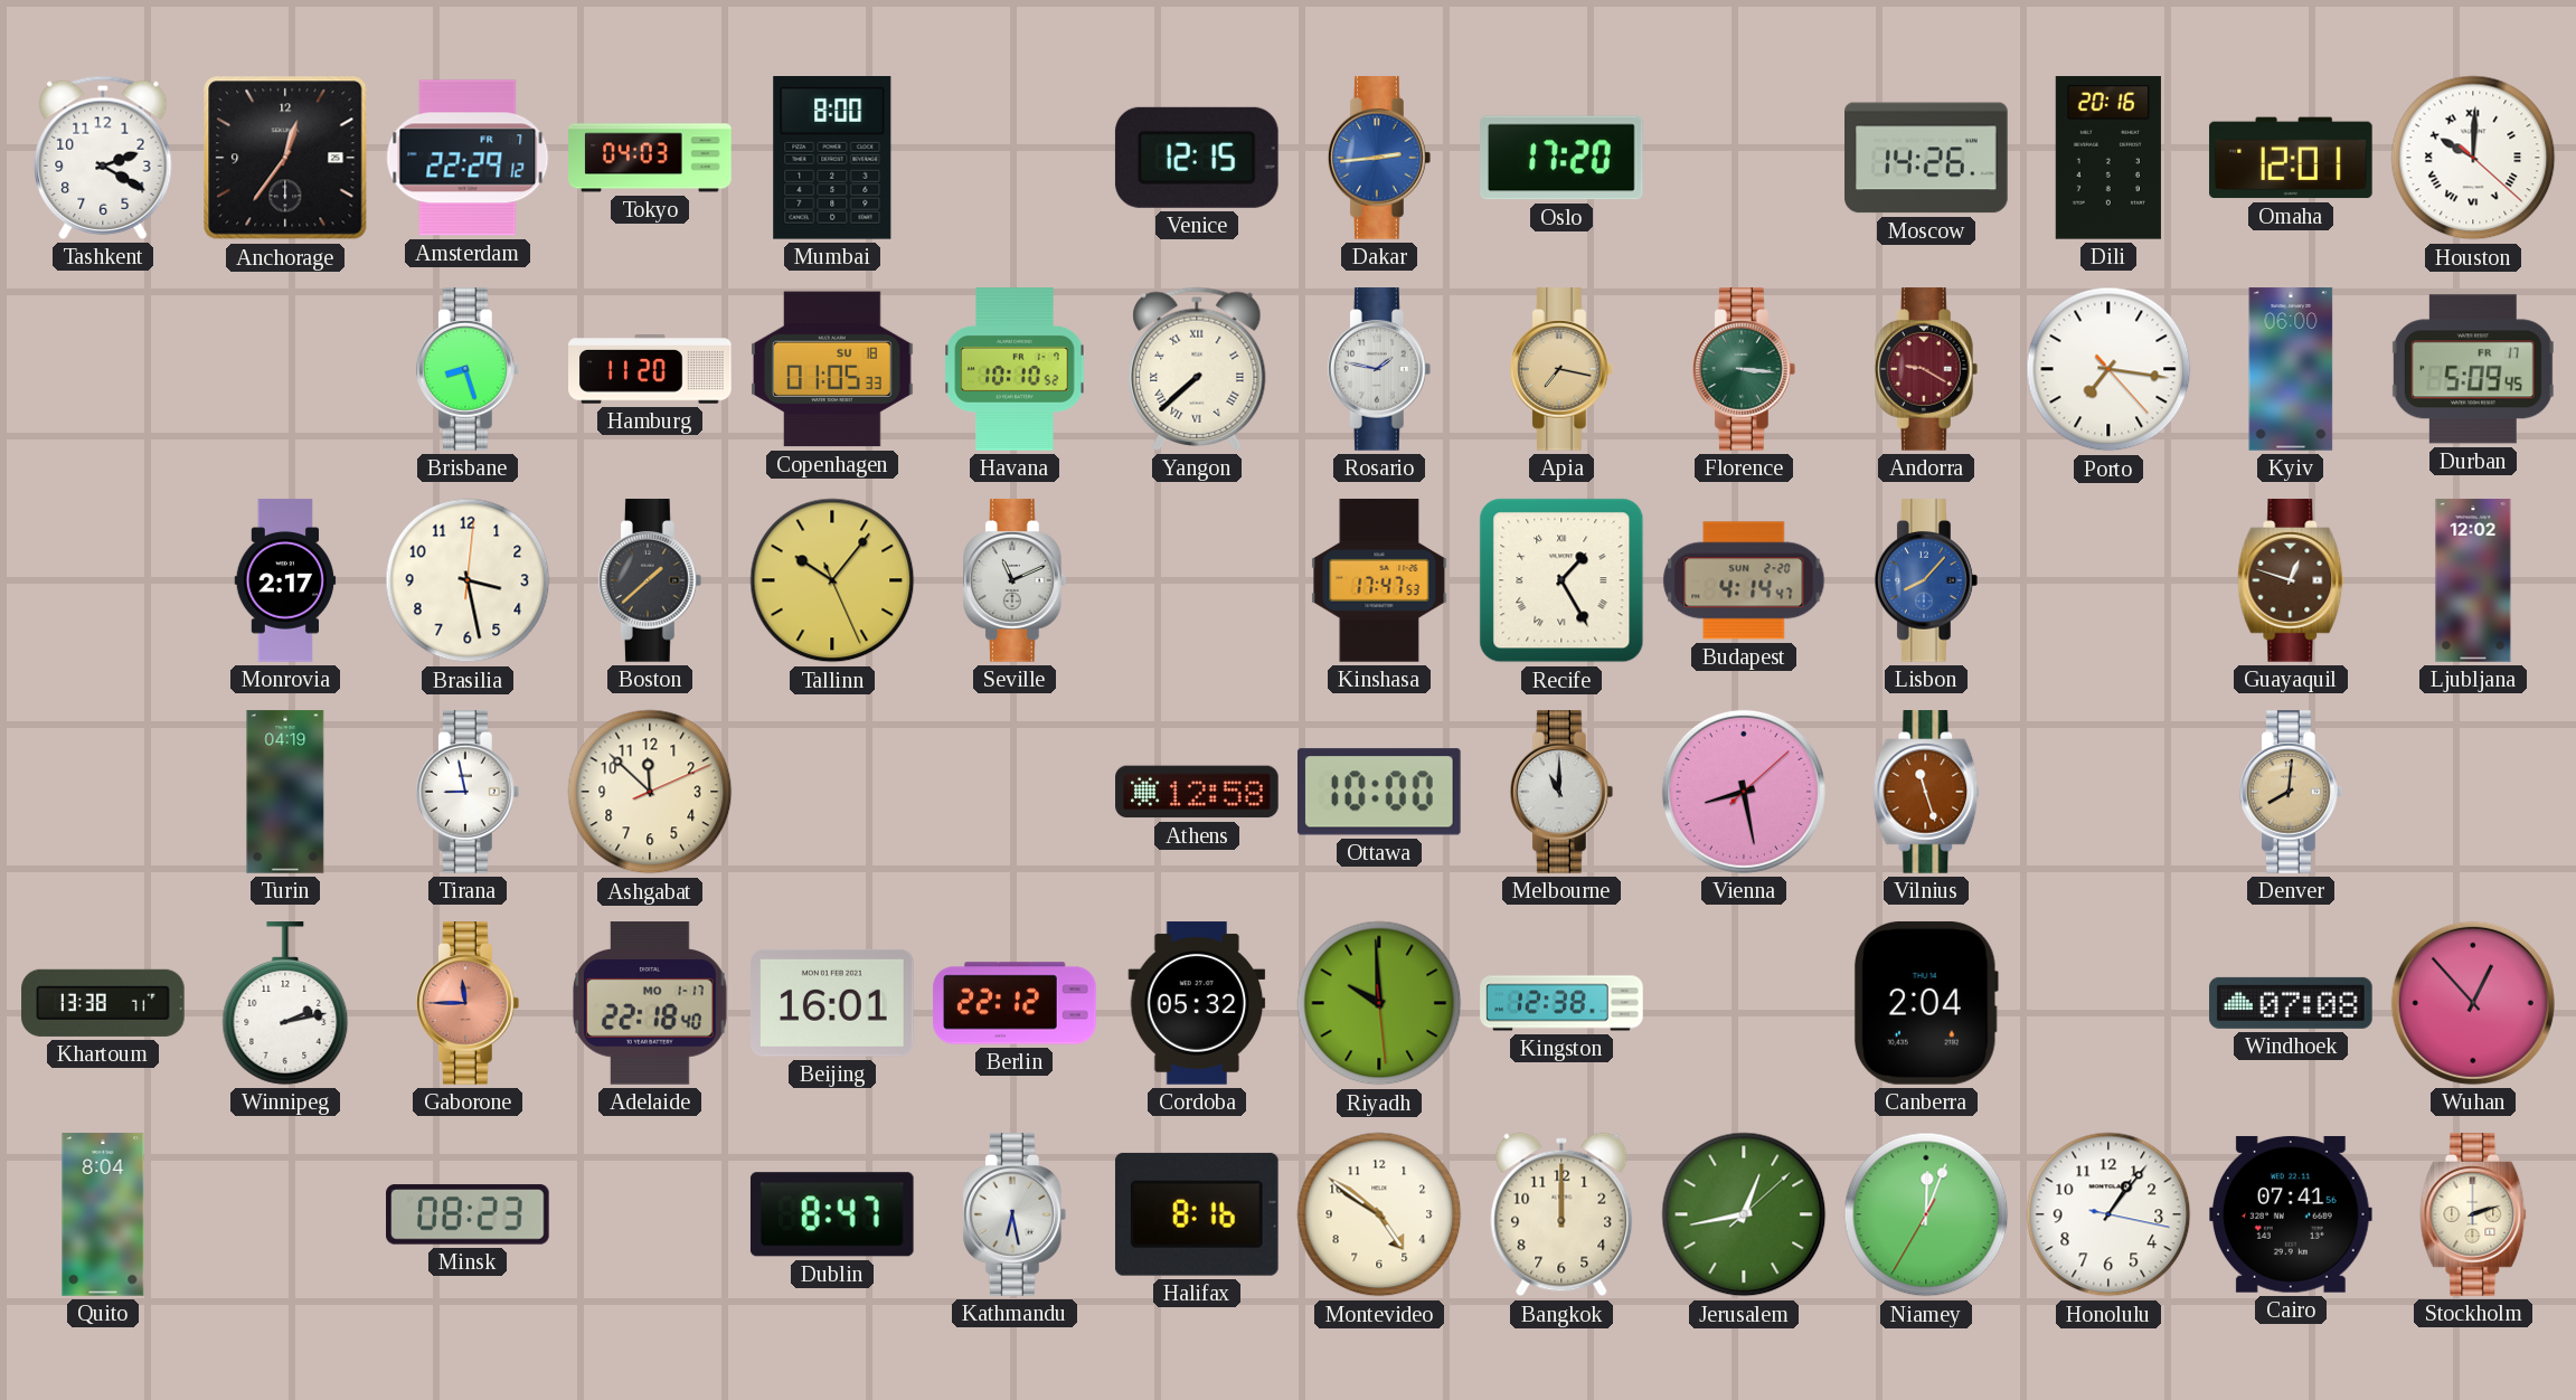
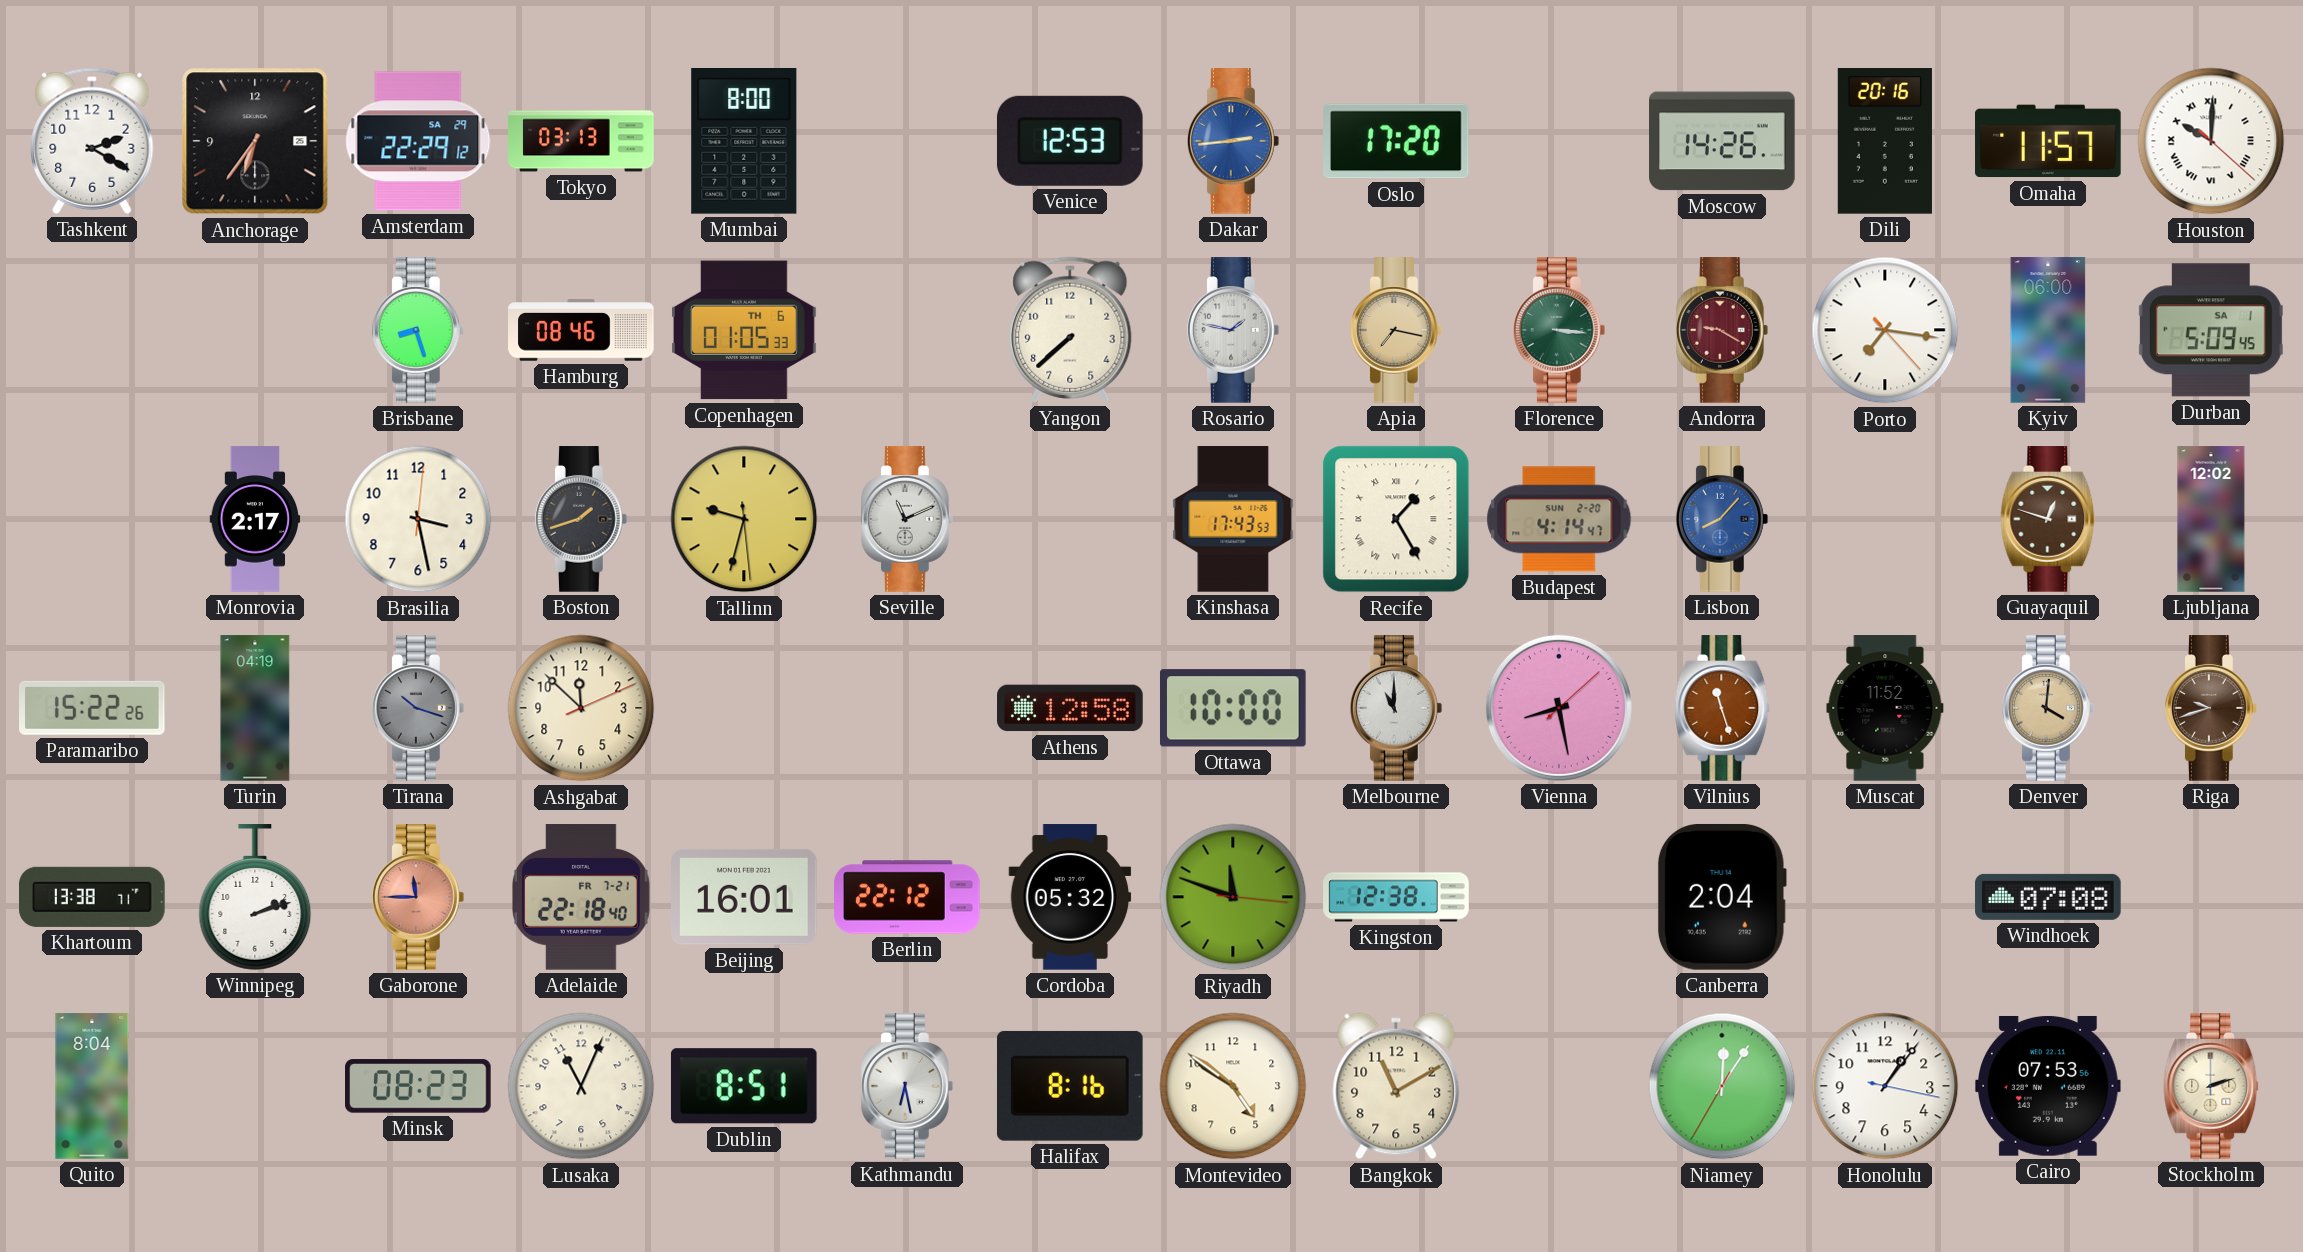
Anchorage: 12:36 -> 6:36 (255, 141)
Amsterdam date: FR 7 -> SA 29 (418, 141)
Tokyo: 04:03 -> 03:13 (581, 141)
Venice: 12:15 -> 12:53 (1070, 141)
Omaha: 12:01 -> 11:57 (2048, 141)
Hamburg: 11:20 -> 08:46 (581, 331)
Copenhagen date: SU 18 -> TH 6 (744, 330)
Havana: 10:10 -> none (1015, 369)
Yangon numerals: Roman -> Arabic (1070, 330)
Durban date: FR 17 -> SA 1 (2211, 330)
Boston: 1:38 -> 1:42 (581, 519)
Tallinn: 10:06 -> 9:32 (744, 519)
Kinshasa: 17:47 -> 17:43 (1233, 519)
Paramaribo: none -> 15:22 (93, 708)
Tirana: 8:58 -> 10:18 (418, 708)
Tirana dial: white -> grey (418, 708)
Muscat: none -> 11:52 (1885, 708)
Denver: 8:01 -> 4:01 (2048, 708)
Riga: none -> 9:42 (2211, 708)
Winnipeg: 2:13 -> 2:12 (255, 897)
Adelaide date: MO 1-17 -> FR 7-21 (581, 897)
Riyadh: 9:59 -> 11:48 (1233, 897)
Wuhan: 12:53 -> none (2473, 1003)
Lusaka: none -> 11:04 (581, 1086)
Dublin: 8:47 -> 8:51 (744, 1086)
Bangkok: 12:00 -> 11:10 (1396, 1086)
Jerusalem: 12:43 -> none (1744, 1214)
Niamey: 12:03 -> 12:05 (1722, 1086)
Cairo: 07:41 -> 07:53 (2049, 1086)
